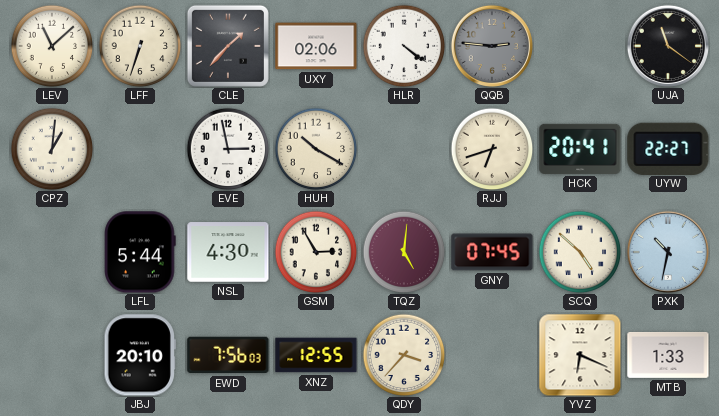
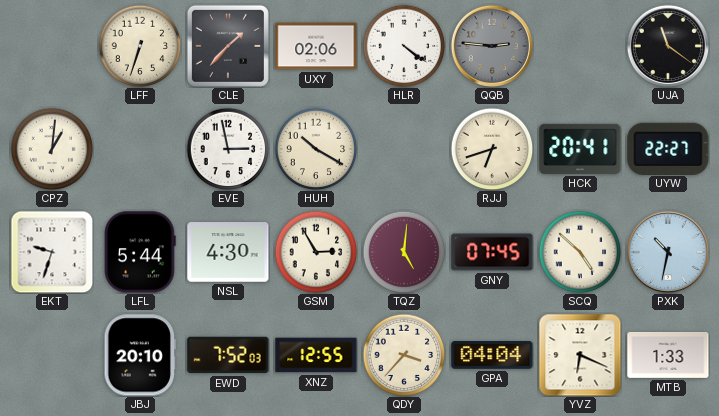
LEV: 11:08 -> none (52, 46)
EKT: none -> 9:33 (52, 252)
EWD: 7:56 -> 7:52 (228, 355)
GPA: none -> 04:04 (492, 355)
